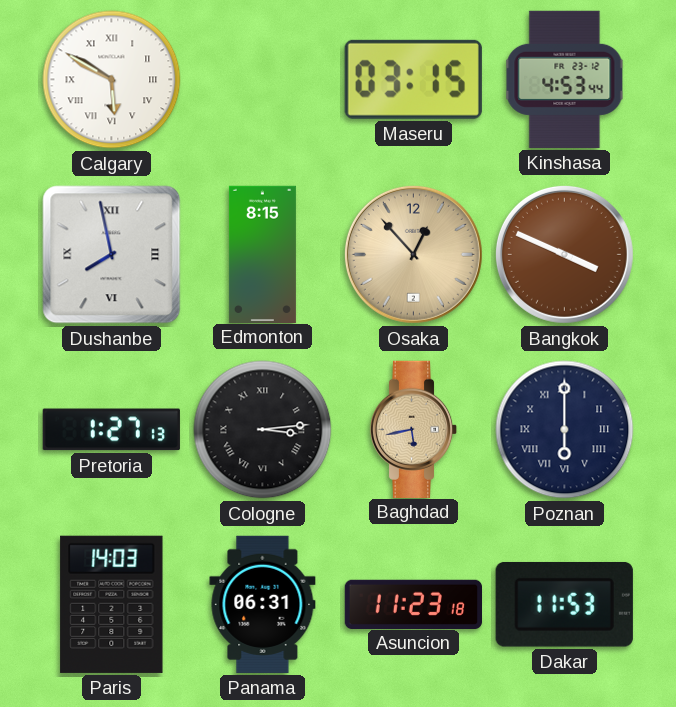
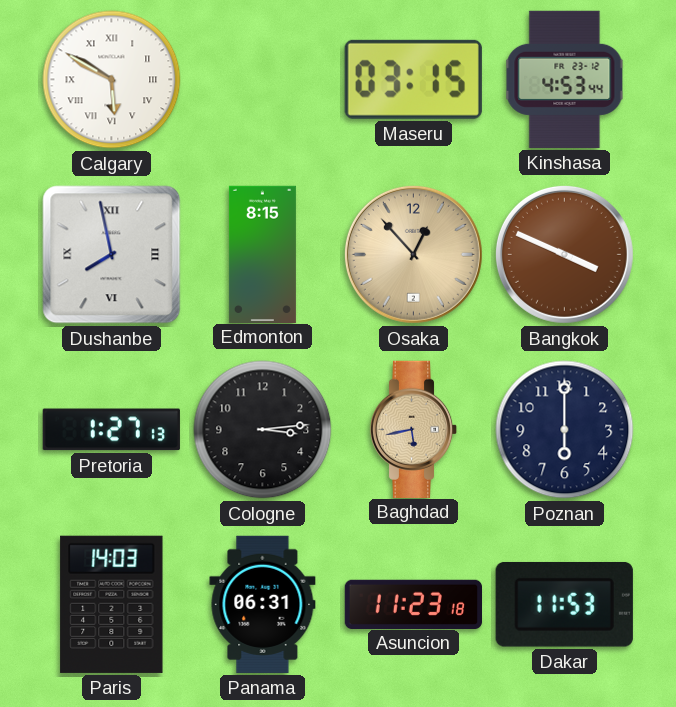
Cologne numerals: Roman -> Arabic (263, 430)
Poznan numerals: Roman -> Arabic (565, 430)
